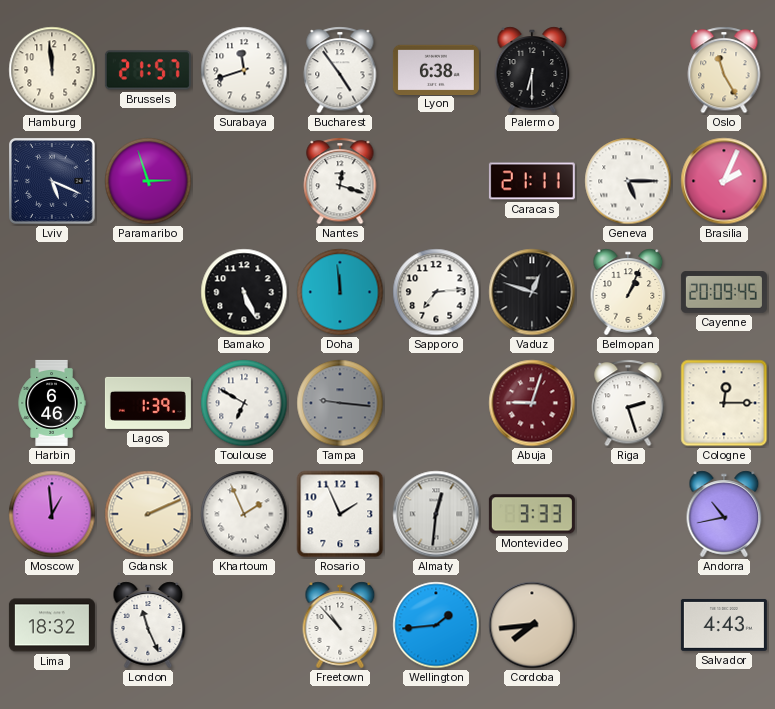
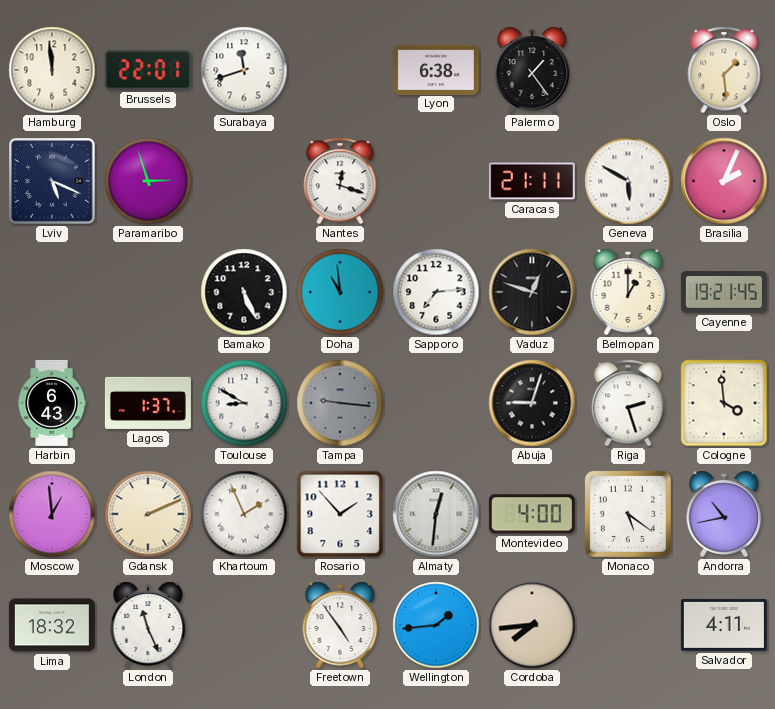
Brussels: 21:57 -> 22:01 (148, 70)
Bucharest: 4:54 -> none (340, 70)
Palermo: 6:30 -> 1:24 (532, 70)
Oslo: 11:25 -> 1:29 (724, 70)
Geneva: 5:15 -> 5:50 (628, 181)
Doha: 11:59 -> 10:59 (340, 292)
Belmopan: 1:04 -> 1:00 (628, 292)
Cayenne: 20:09 -> 19:21 (724, 292)
Harbin: 6:46 -> 6:43 (52, 403)
Lagos: 1:39 -> 1:37 (148, 403)
Toulouse: 6:50 -> 8:50 (244, 403)
Abuja dial: burgundy -> black (532, 403)
Cologne: 12:15 -> 3:59 (724, 403)
Rosario: 1:56 -> 1:53 (340, 514)
Montevideo: 3:33 -> 4:00 (532, 514)
Monaco: none -> 5:21 (628, 514)
Freetown: 10:53 -> 4:54 (340, 625)
Salvador: 4:43 -> 4:11 (724, 625)
